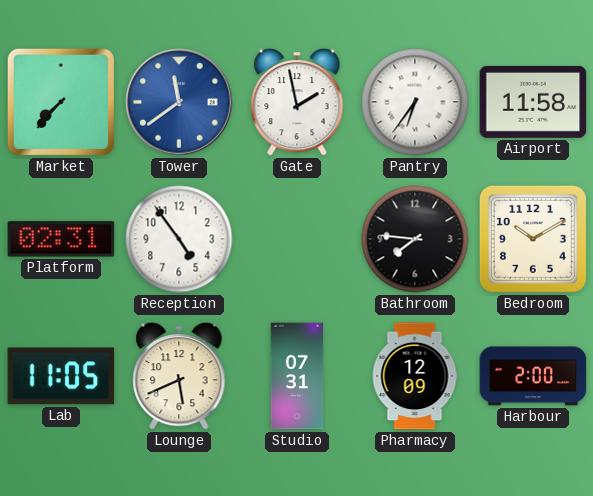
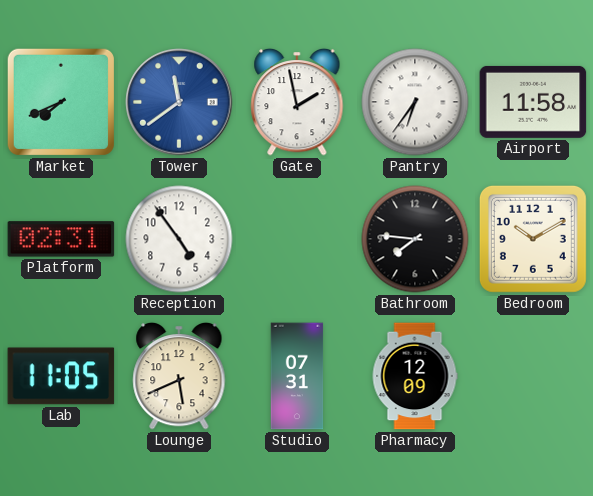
Market: 7:37 -> 7:41 (61, 102)
Harbour: 2:00 -> none (533, 376)
